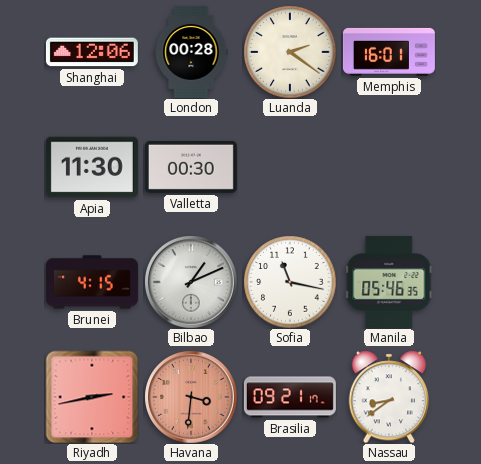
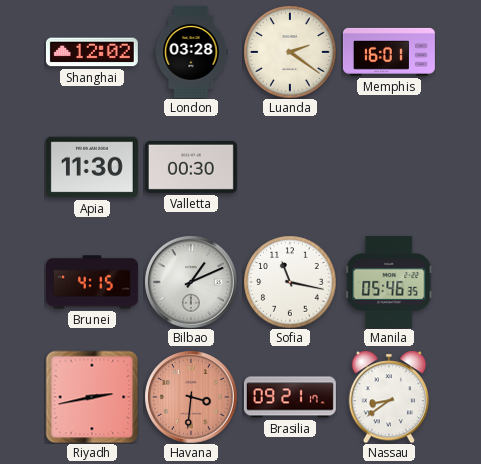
Shanghai: 12:06 -> 12:02 (92, 52)
London: 00:28 -> 03:28 (191, 52)
